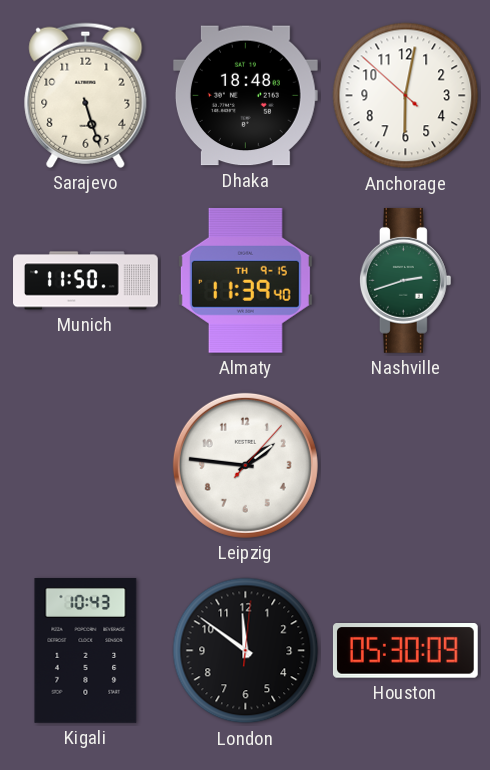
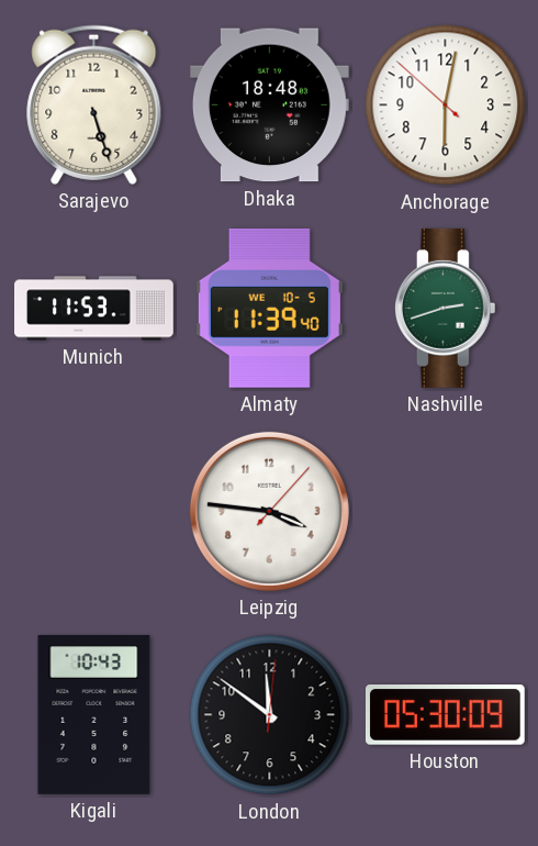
Munich: 11:50 -> 11:53 (94, 309)
Almaty date: TH 9-15 -> WE 10-5 (269, 308)
Leipzig: 1:46 -> 3:46 (269, 511)
